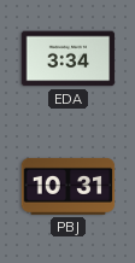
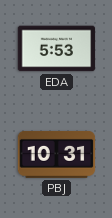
EDA: 3:34 -> 5:53 (57, 49)
